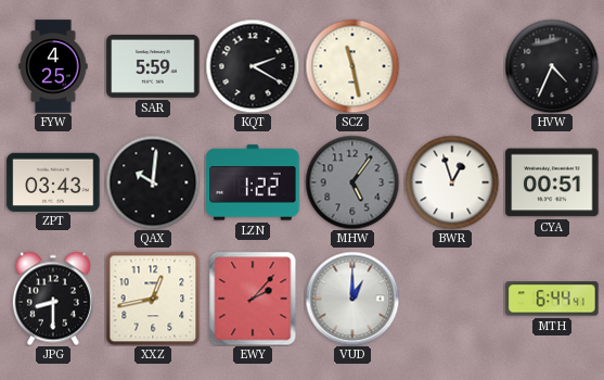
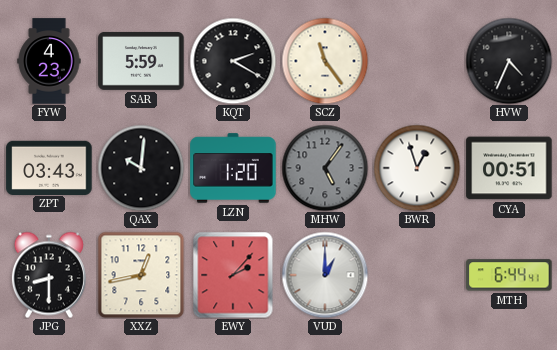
FYW: 4:25 -> 4:23 (49, 61)
SCZ: 11:28 -> 11:24 (325, 61)
LZN: 1:22 -> 1:20 (233, 168)
